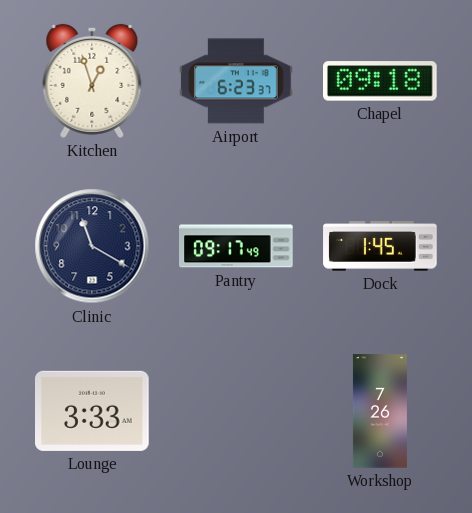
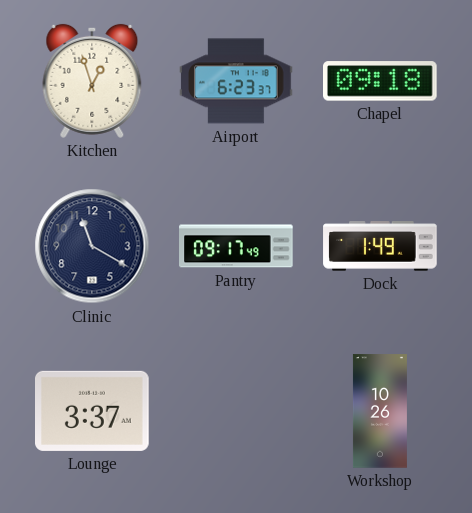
Dock: 1:45 -> 1:49 (380, 246)
Lounge: 3:33 -> 3:37 (93, 411)
Workshop: 7:26 -> 10:26 (380, 411)
